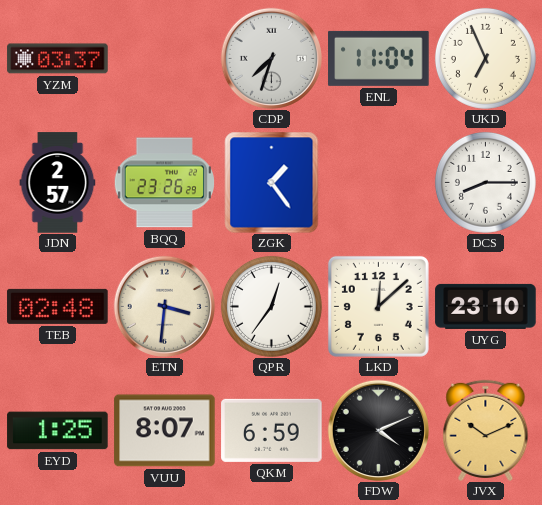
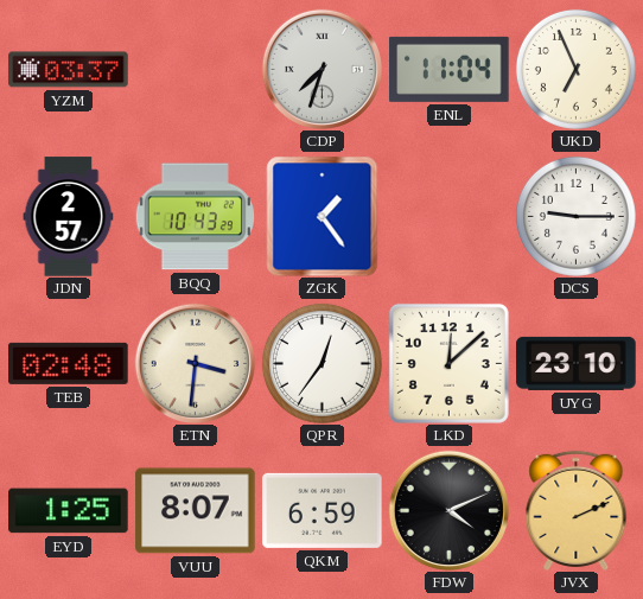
BQQ: 23:26 -> 10:43 (195, 217)
DCS: 8:15 -> 9:15 (575, 216)
JVX: 10:11 -> 2:11 (577, 510)
